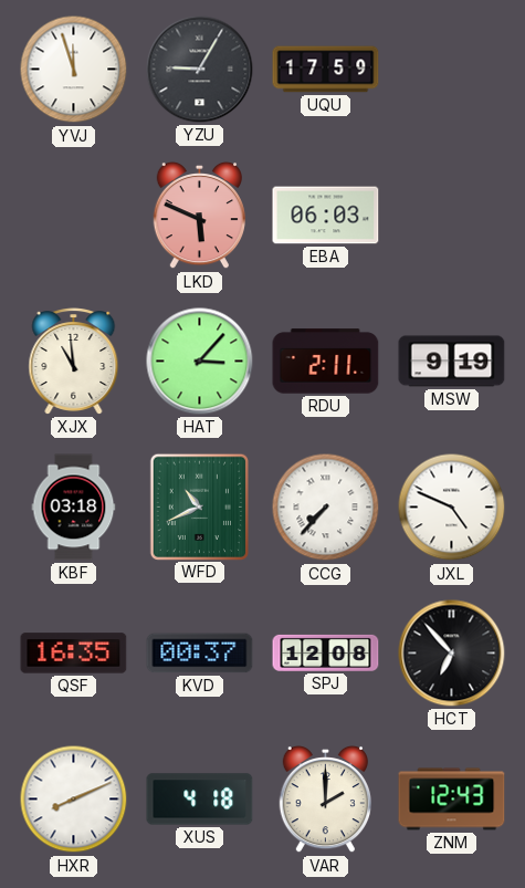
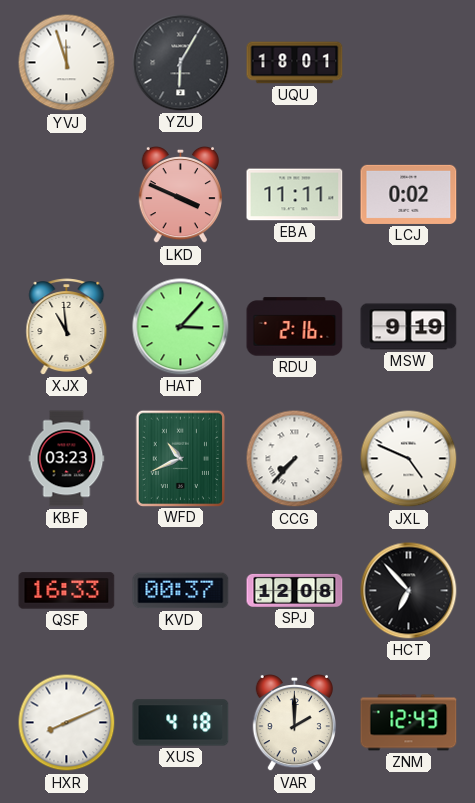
YZU: 9:05 -> 6:05 (181, 63)
UQU: 17:59 -> 18:01 (295, 63)
LKD: 5:49 -> 3:49 (180, 195)
EBA: 06:03 -> 11:11 (295, 195)
LCJ: none -> 0:02 (409, 194)
RDU: 2:11 -> 2:16 (295, 327)
KBF: 03:18 -> 03:23 (67, 459)
QSF: 16:35 -> 16:33 (67, 591)
